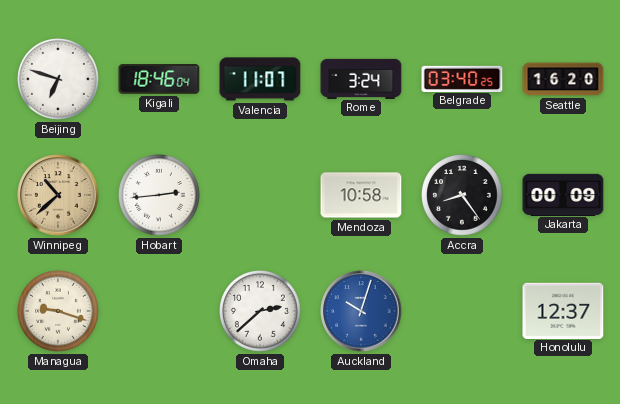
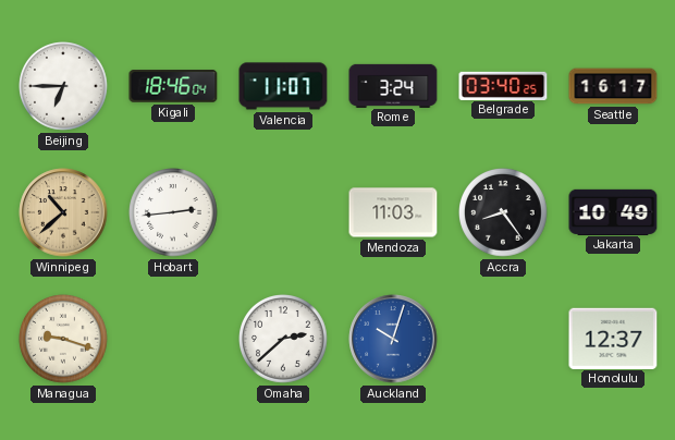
Beijing: 6:48 -> 6:45 (64, 87)
Seattle: 16:20 -> 16:17 (613, 86)
Mendoza: 10:58 -> 11:03 (393, 212)
Jakarta: 00:09 -> 10:49 (613, 211)
